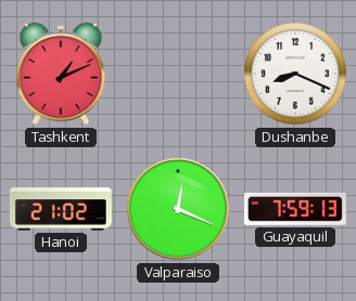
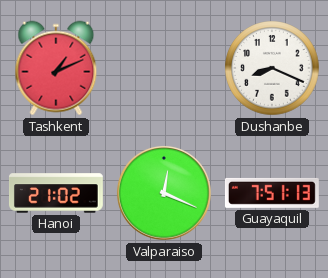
Guayaquil: 7:59 -> 7:51 (272, 193)
